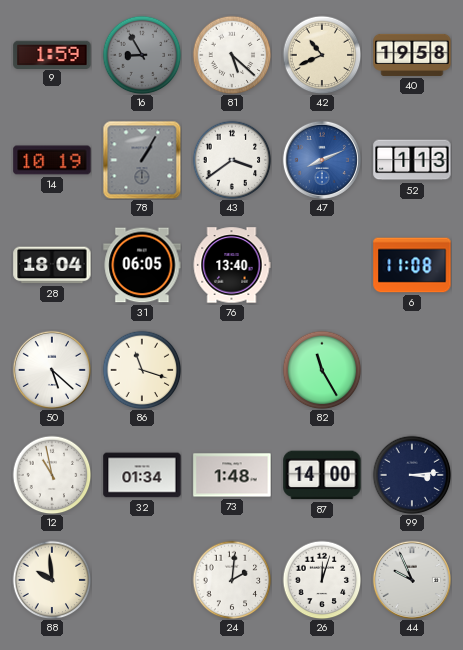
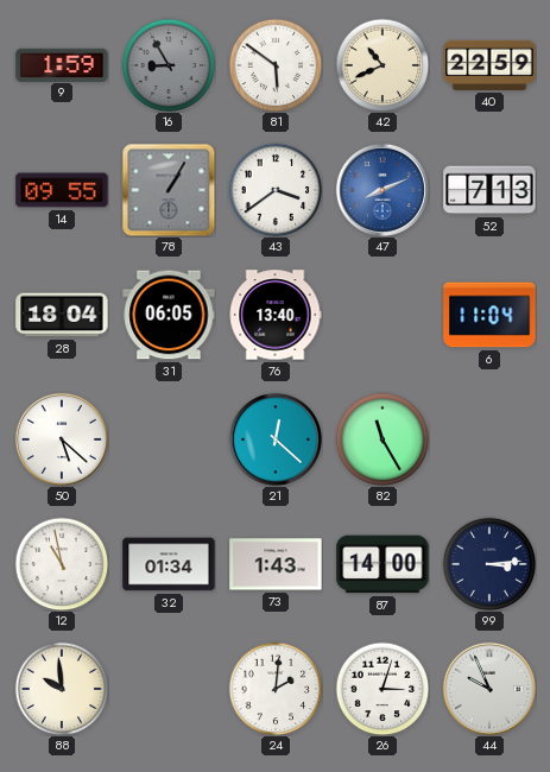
81: 5:22 -> 5:51 (276, 65)
40: 19:58 -> 22:59 (489, 65)
14: 10:19 -> 09:55 (62, 190)
52: 1:13 -> 7:13 (489, 190)
6: 11:08 -> 11:04 (489, 315)
86: 11:18 -> none (142, 370)
21: none -> 12:22 (276, 439)
73: 1:48 -> 1:43 (276, 564)
26: 12:03 -> 3:03 (383, 689)
